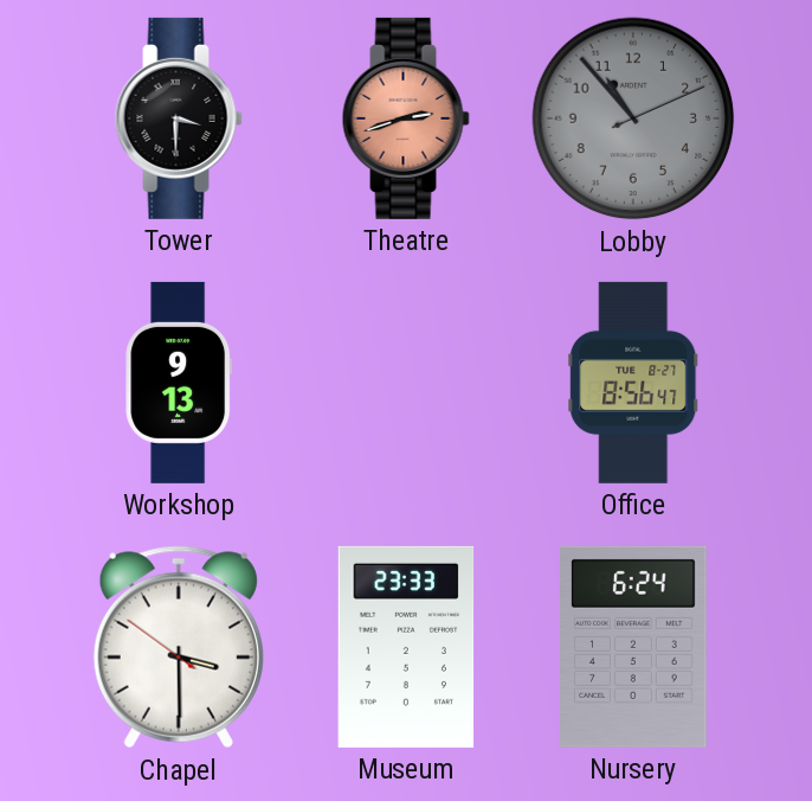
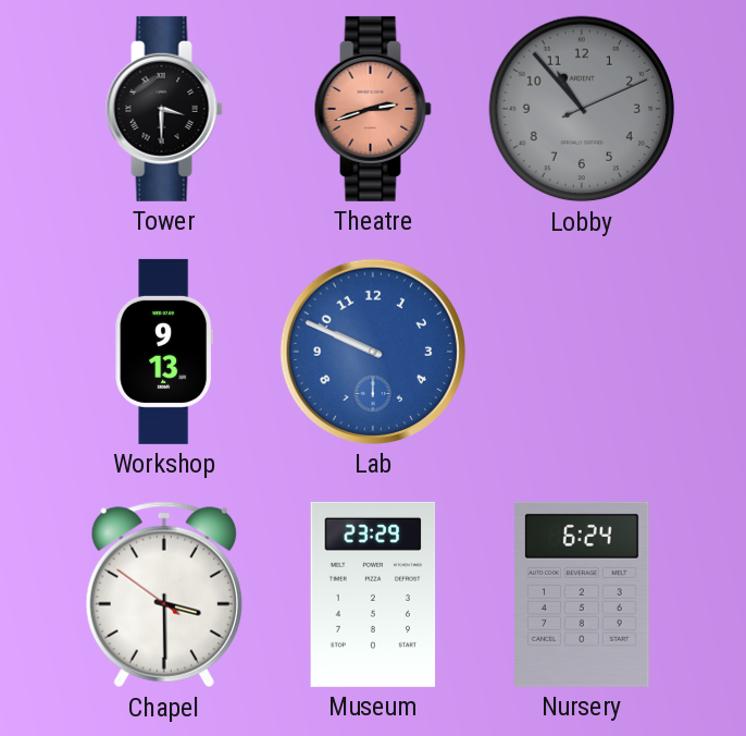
Lab: none -> 9:49 (373, 352)
Office: 8:56 -> none (633, 383)
Museum: 23:33 -> 23:29 (373, 594)
